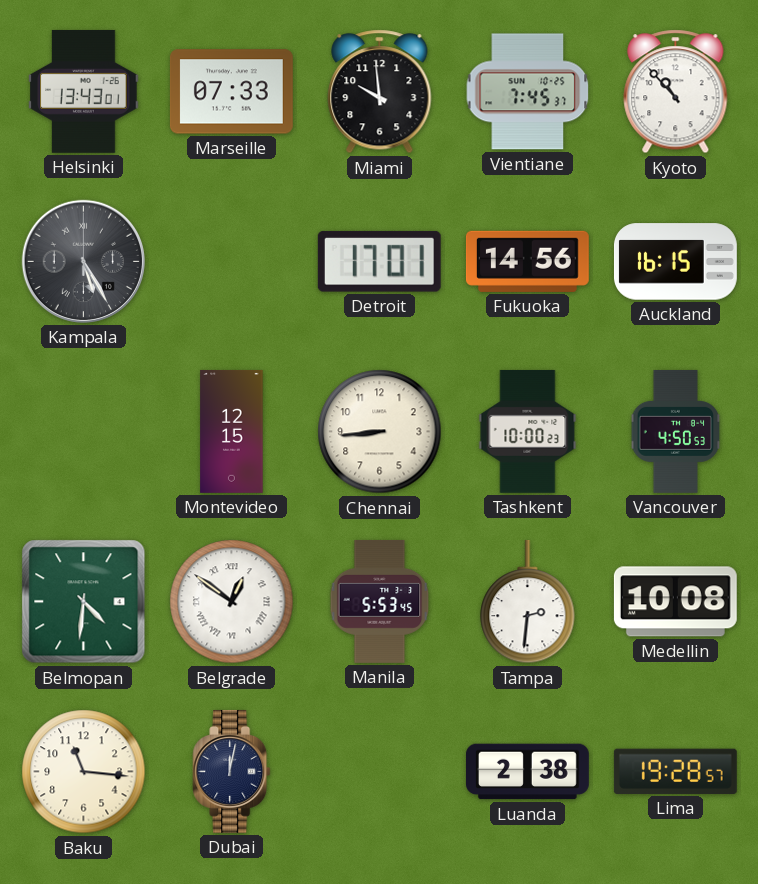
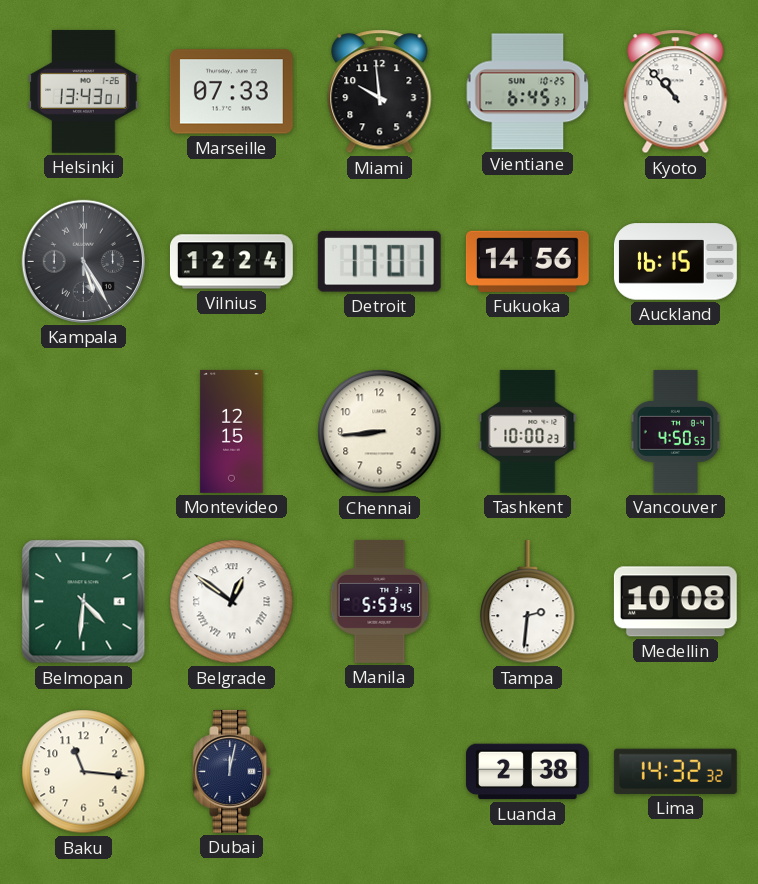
Vientiane: 7:45 -> 6:45 (528, 92)
Vilnius: none -> 12:24 (231, 262)
Lima: 19:28 -> 14:32 (675, 771)
